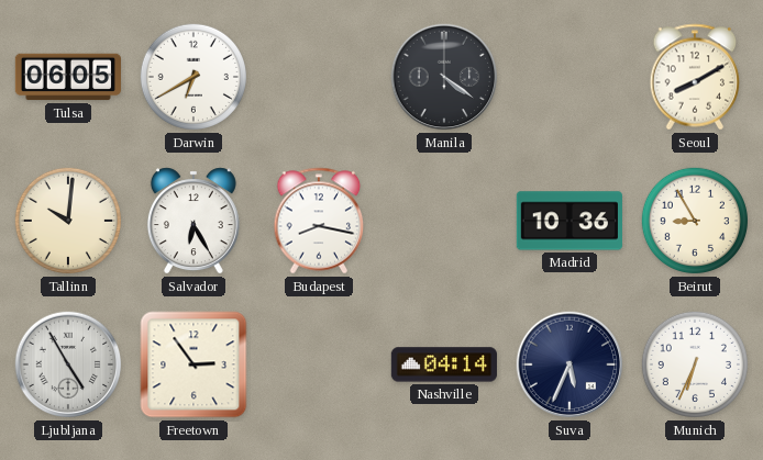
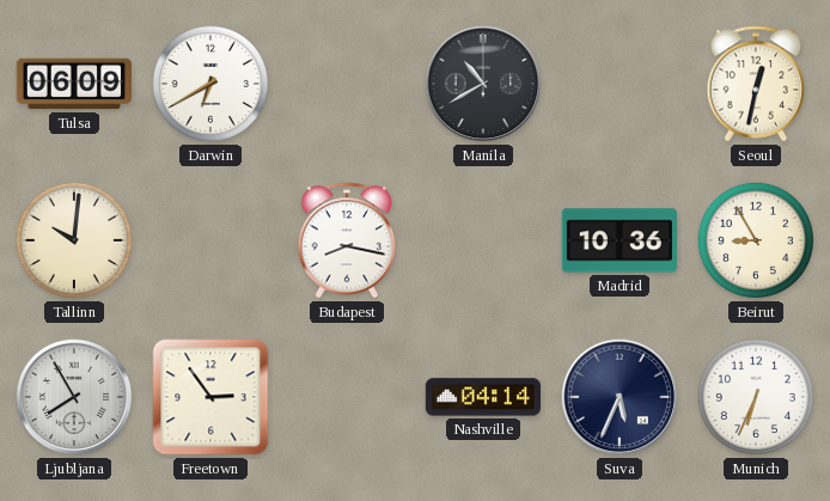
Tulsa: 06:05 -> 06:09 (73, 84)
Manila: 4:21 -> 10:40 (483, 84)
Seoul: 8:10 -> 12:32 (756, 84)
Salvador: 6:25 -> none (193, 221)
Ljubljana: 4:55 -> 7:55 (74, 397)
